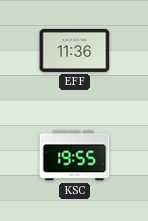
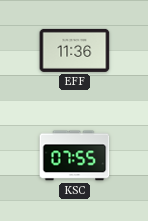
KSC: 19:55 -> 07:55 (75, 156)
